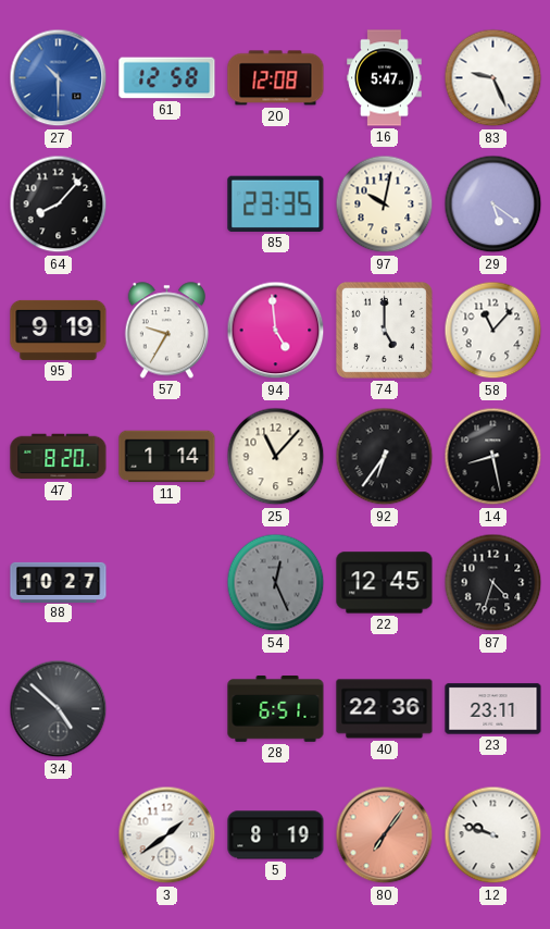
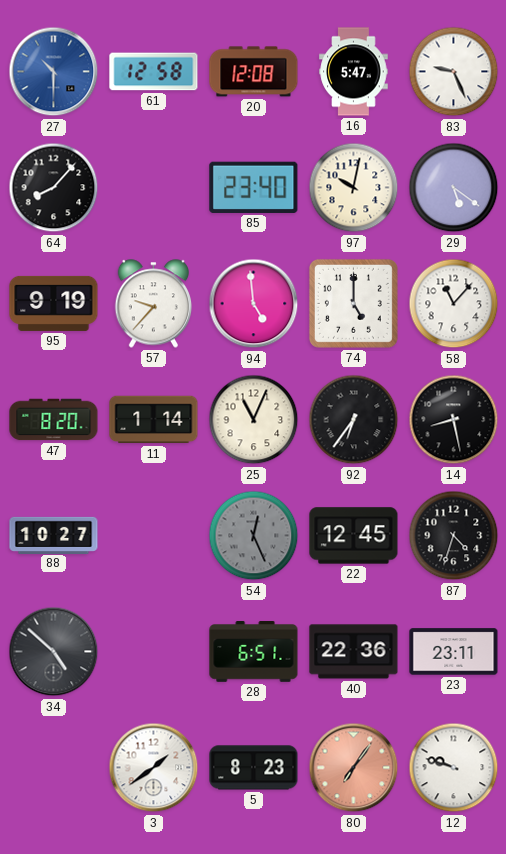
85: 23:35 -> 23:40 (254, 187)
57: 9:35 -> 9:37 (154, 304)
25: 11:07 -> 11:04 (254, 420)
5: 8:19 -> 8:23 (254, 768)
